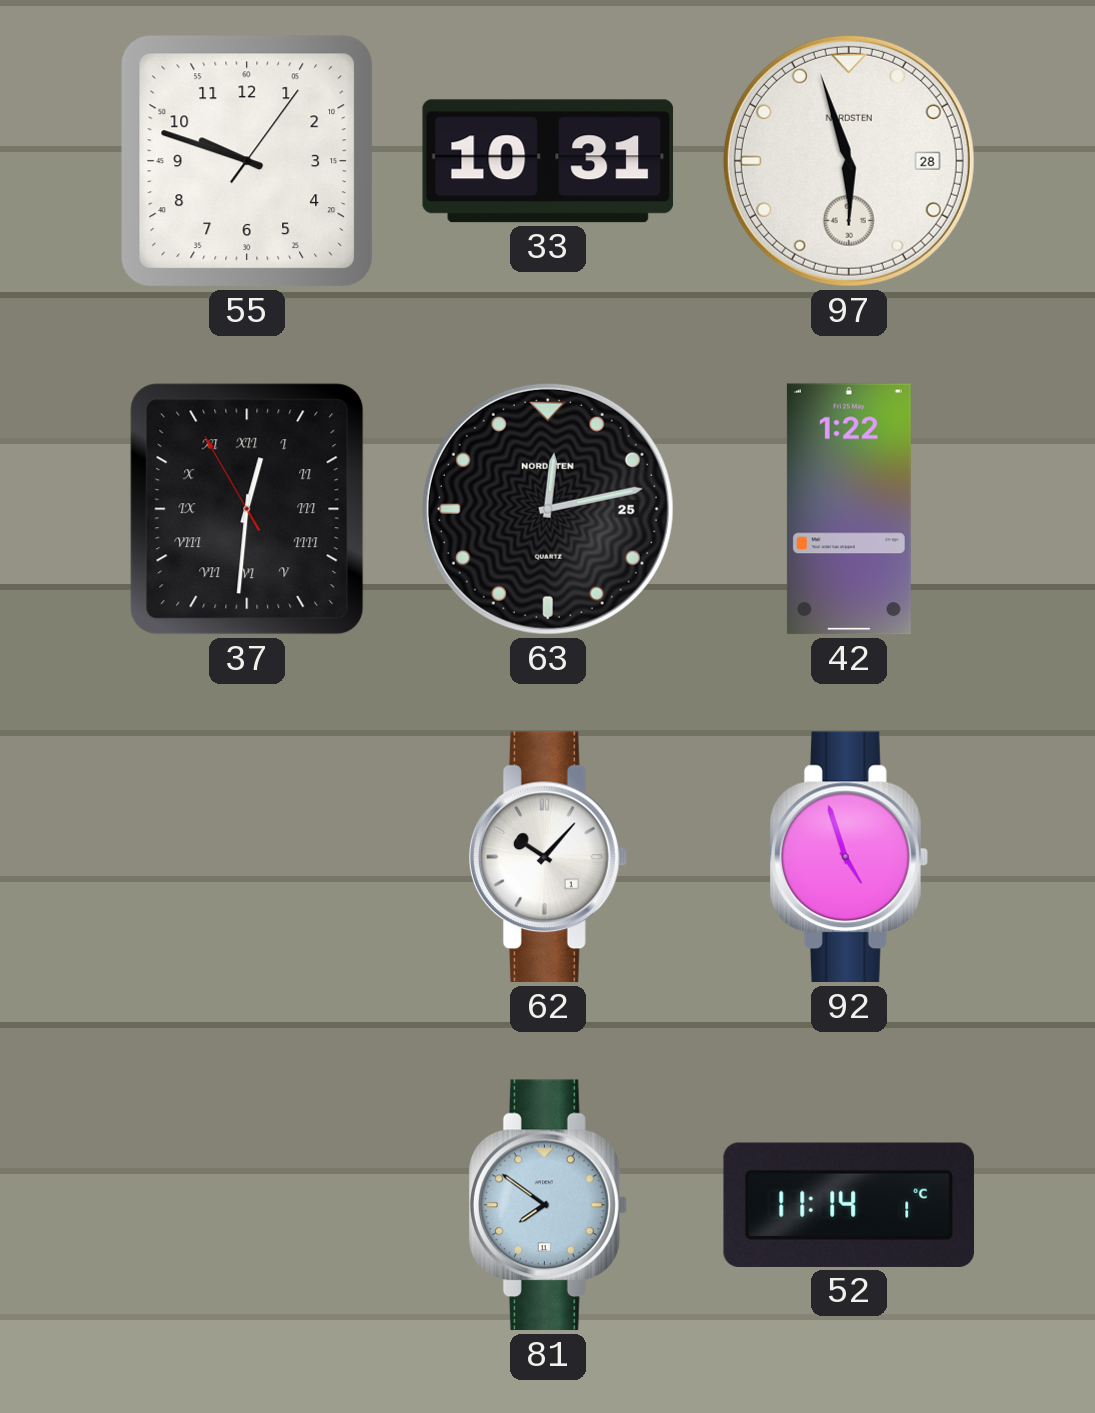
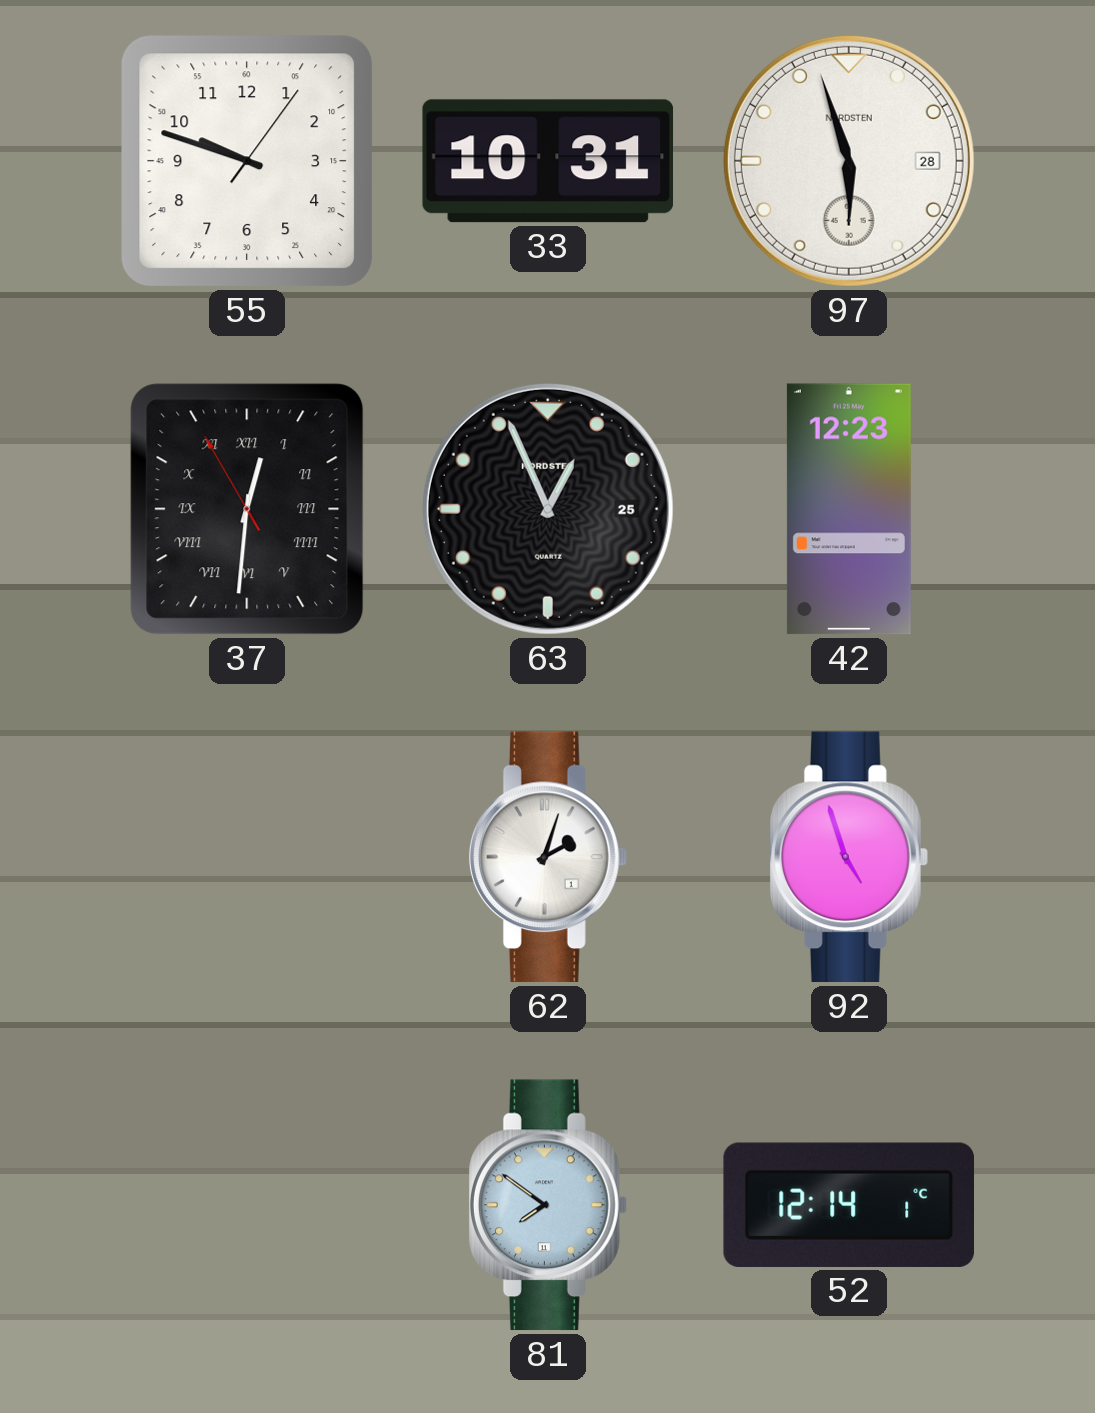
63: 12:13 -> 12:56 (548, 509)
42: 1:22 -> 12:23 (849, 509)
62: 10:07 -> 2:03 (548, 857)
52: 11:14 -> 12:14 (848, 1205)
